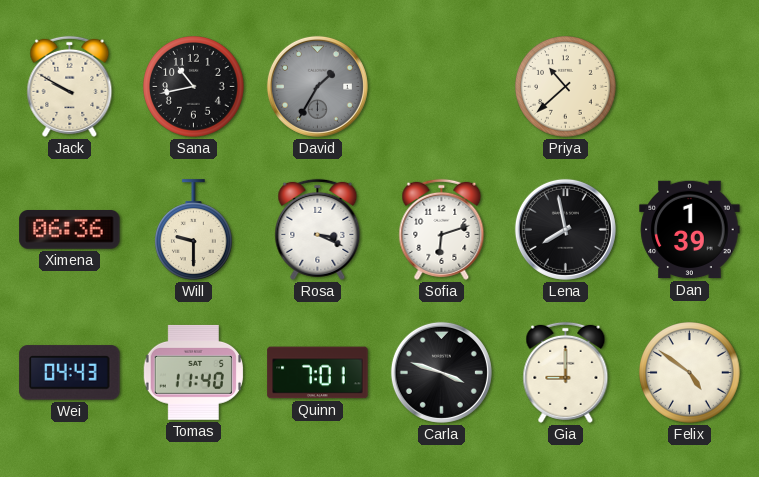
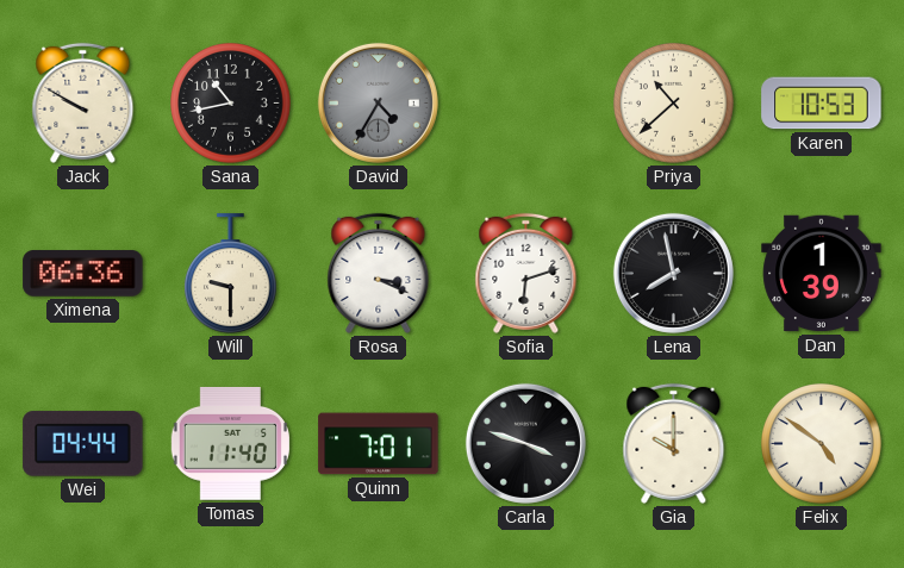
David: 1:35 -> 4:35 (378, 102)
Karen: none -> 10:53 (822, 104)
Wei: 04:43 -> 04:44 (83, 444)
Gia: 9:00 -> 10:00 (674, 443)
